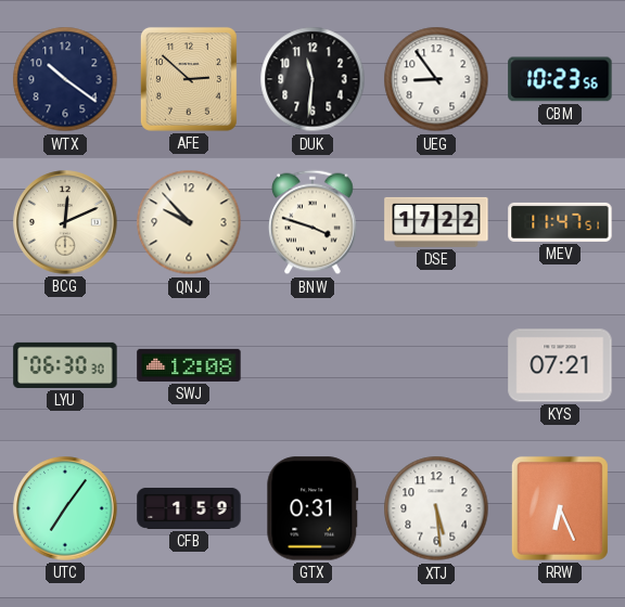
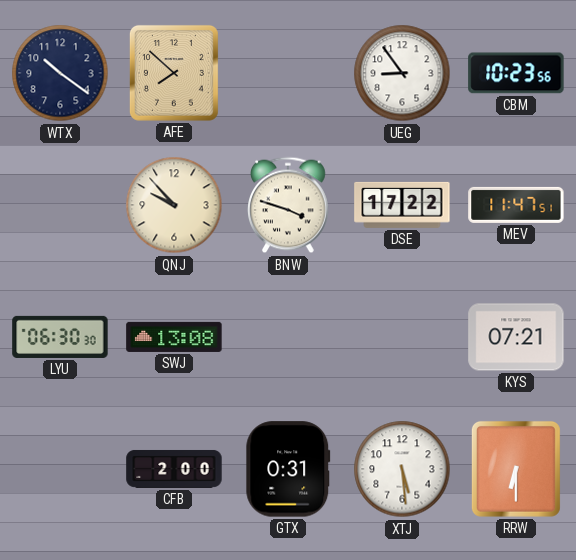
AFE: 2:52 -> 7:52 (174, 73)
DUK: 11:31 -> none (312, 79)
BCG: 12:11 -> none (65, 222)
SWJ: 12:08 -> 13:08 (174, 337)
UTC: 7:06 -> none (65, 508)
CFB: 1:59 -> 2:00 (174, 469)
RRW: 6:26 -> 6:30 (516, 469)
